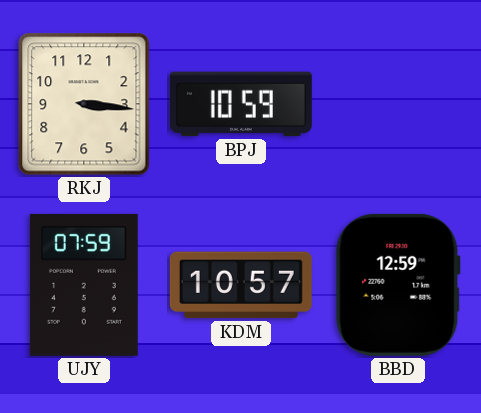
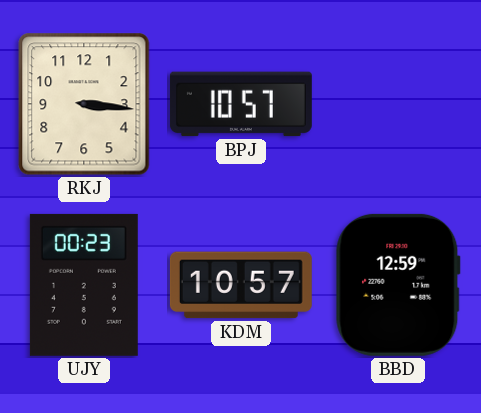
BPJ: 10:59 -> 10:57 (241, 104)
UJY: 07:59 -> 00:23 (84, 285)
